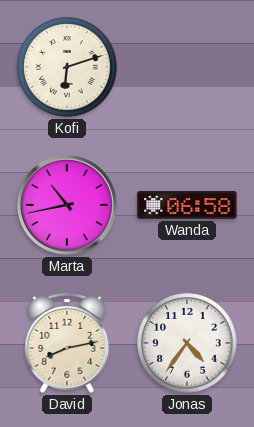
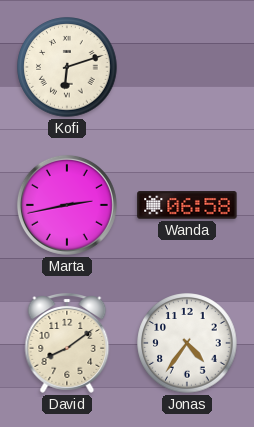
Marta: 10:43 -> 2:43 (67, 205)
David: 8:13 -> 8:09 (67, 344)
